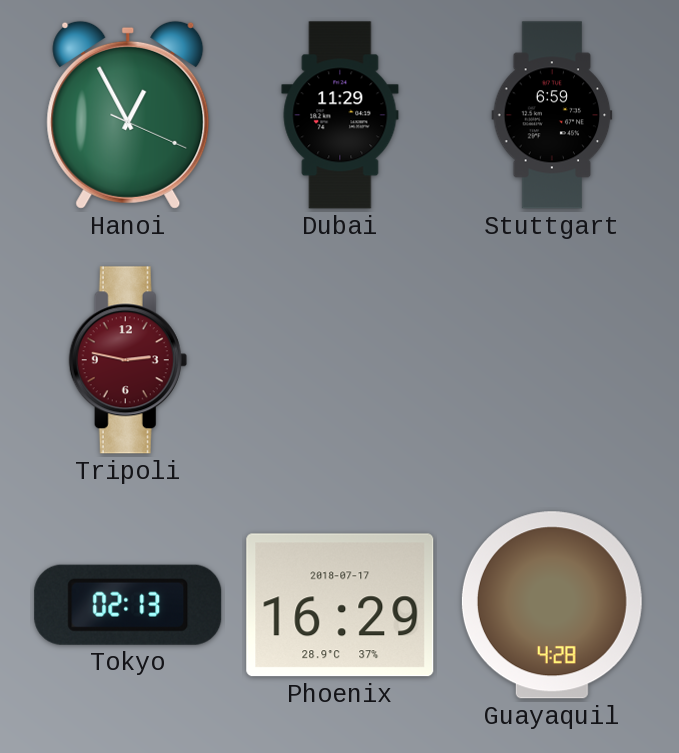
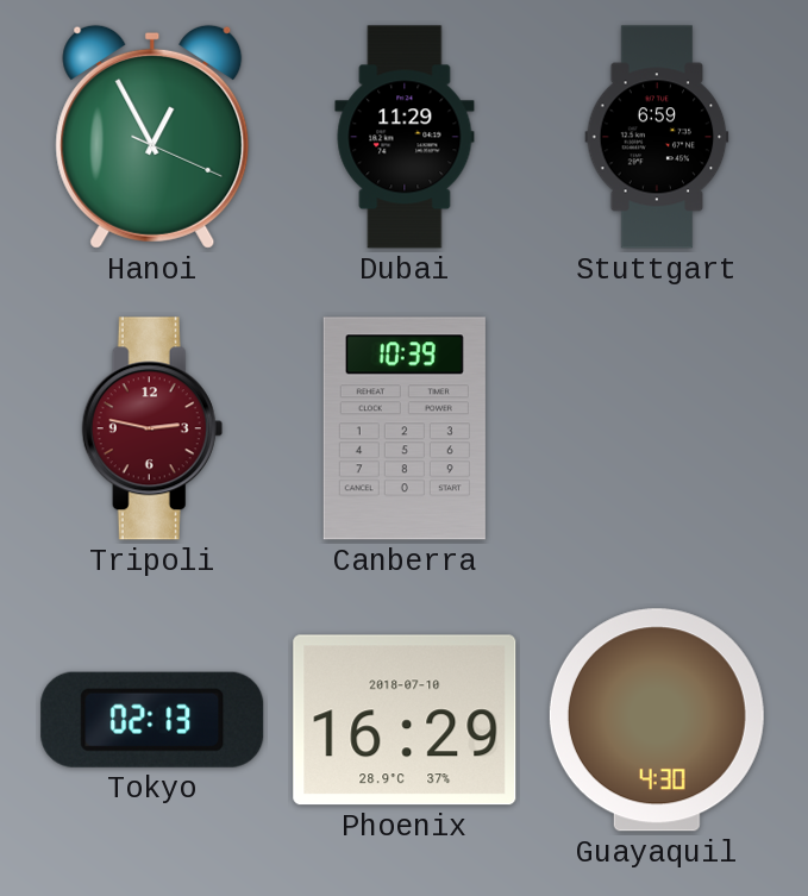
Canberra: none -> 10:39 (405, 428)
Phoenix date: 2018-07-17 -> 2018-07-10 (405, 720)
Guayaquil: 4:28 -> 4:30 (657, 720)
